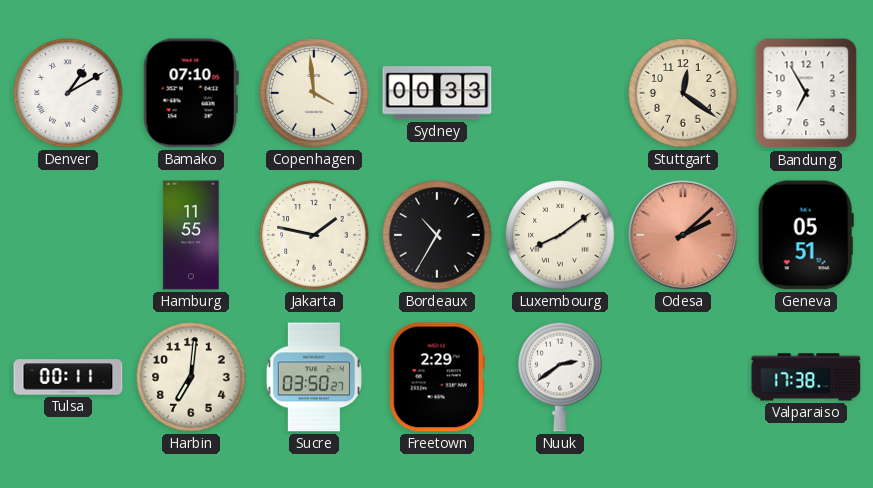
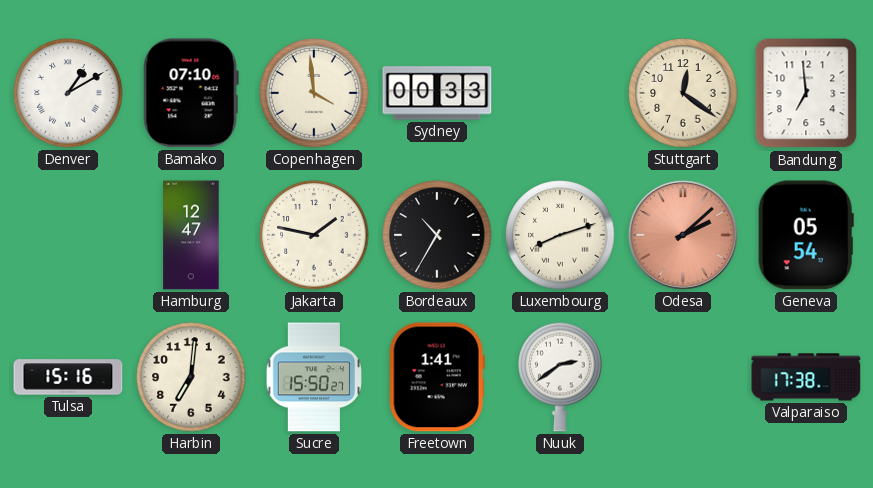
Bandung: 6:55 -> 6:59 (806, 93)
Hamburg: 11:55 -> 12:47 (191, 235)
Luxembourg: 8:09 -> 8:12 (560, 235)
Geneva: 05:51 -> 05:54 (806, 235)
Tulsa: 00:11 -> 15:16 (68, 377)
Sucre: 03:50 -> 15:50 (314, 377)
Freetown: 2:29 -> 1:41 (437, 377)
